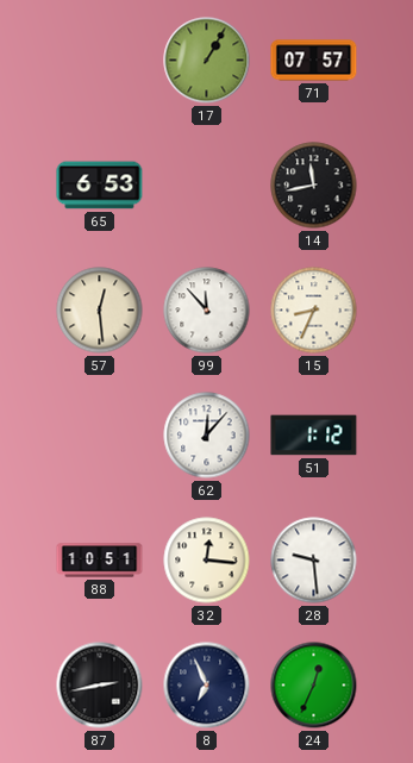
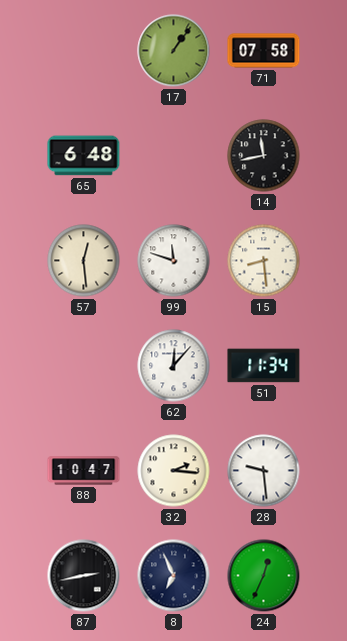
17: 1:05 -> 1:06 (174, 51)
71: 07:57 -> 07:58 (264, 51)
65: 6:53 -> 6:48 (84, 156)
99: 11:53 -> 11:48 (174, 261)
15: 8:34 -> 8:29 (264, 261)
51: 1:12 -> 11:34 (264, 366)
88: 10:51 -> 10:47 (84, 471)
32: 12:16 -> 2:16 (174, 471)
